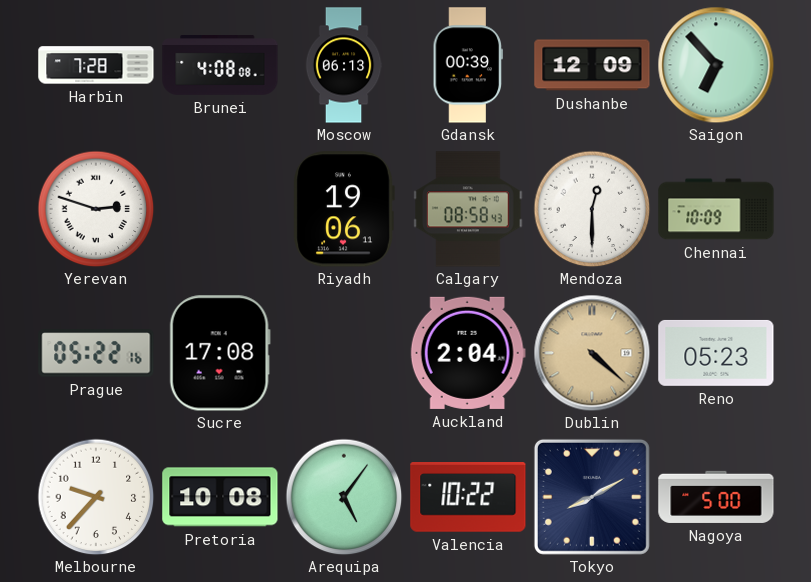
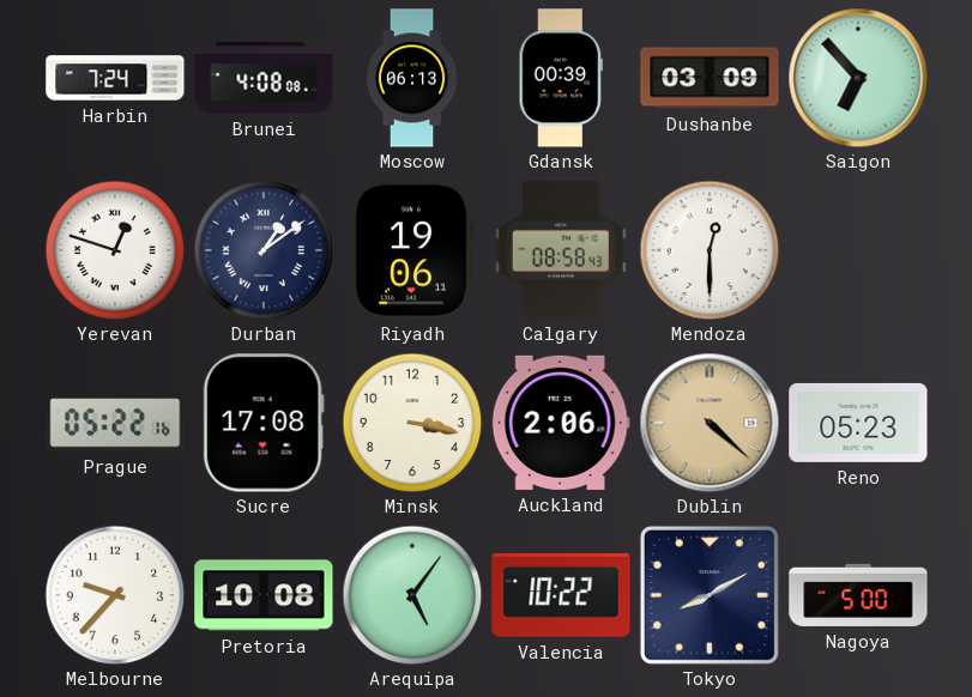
Harbin: 7:28 -> 7:24 (115, 78)
Dushanbe: 12:09 -> 03:09 (710, 78)
Yerevan: 2:48 -> 12:48 (115, 250)
Durban: none -> 1:09 (264, 250)
Chennai: 10:09 -> none (716, 209)
Minsk: none -> 3:17 (412, 423)
Auckland: 2:04 -> 2:06 (561, 423)
